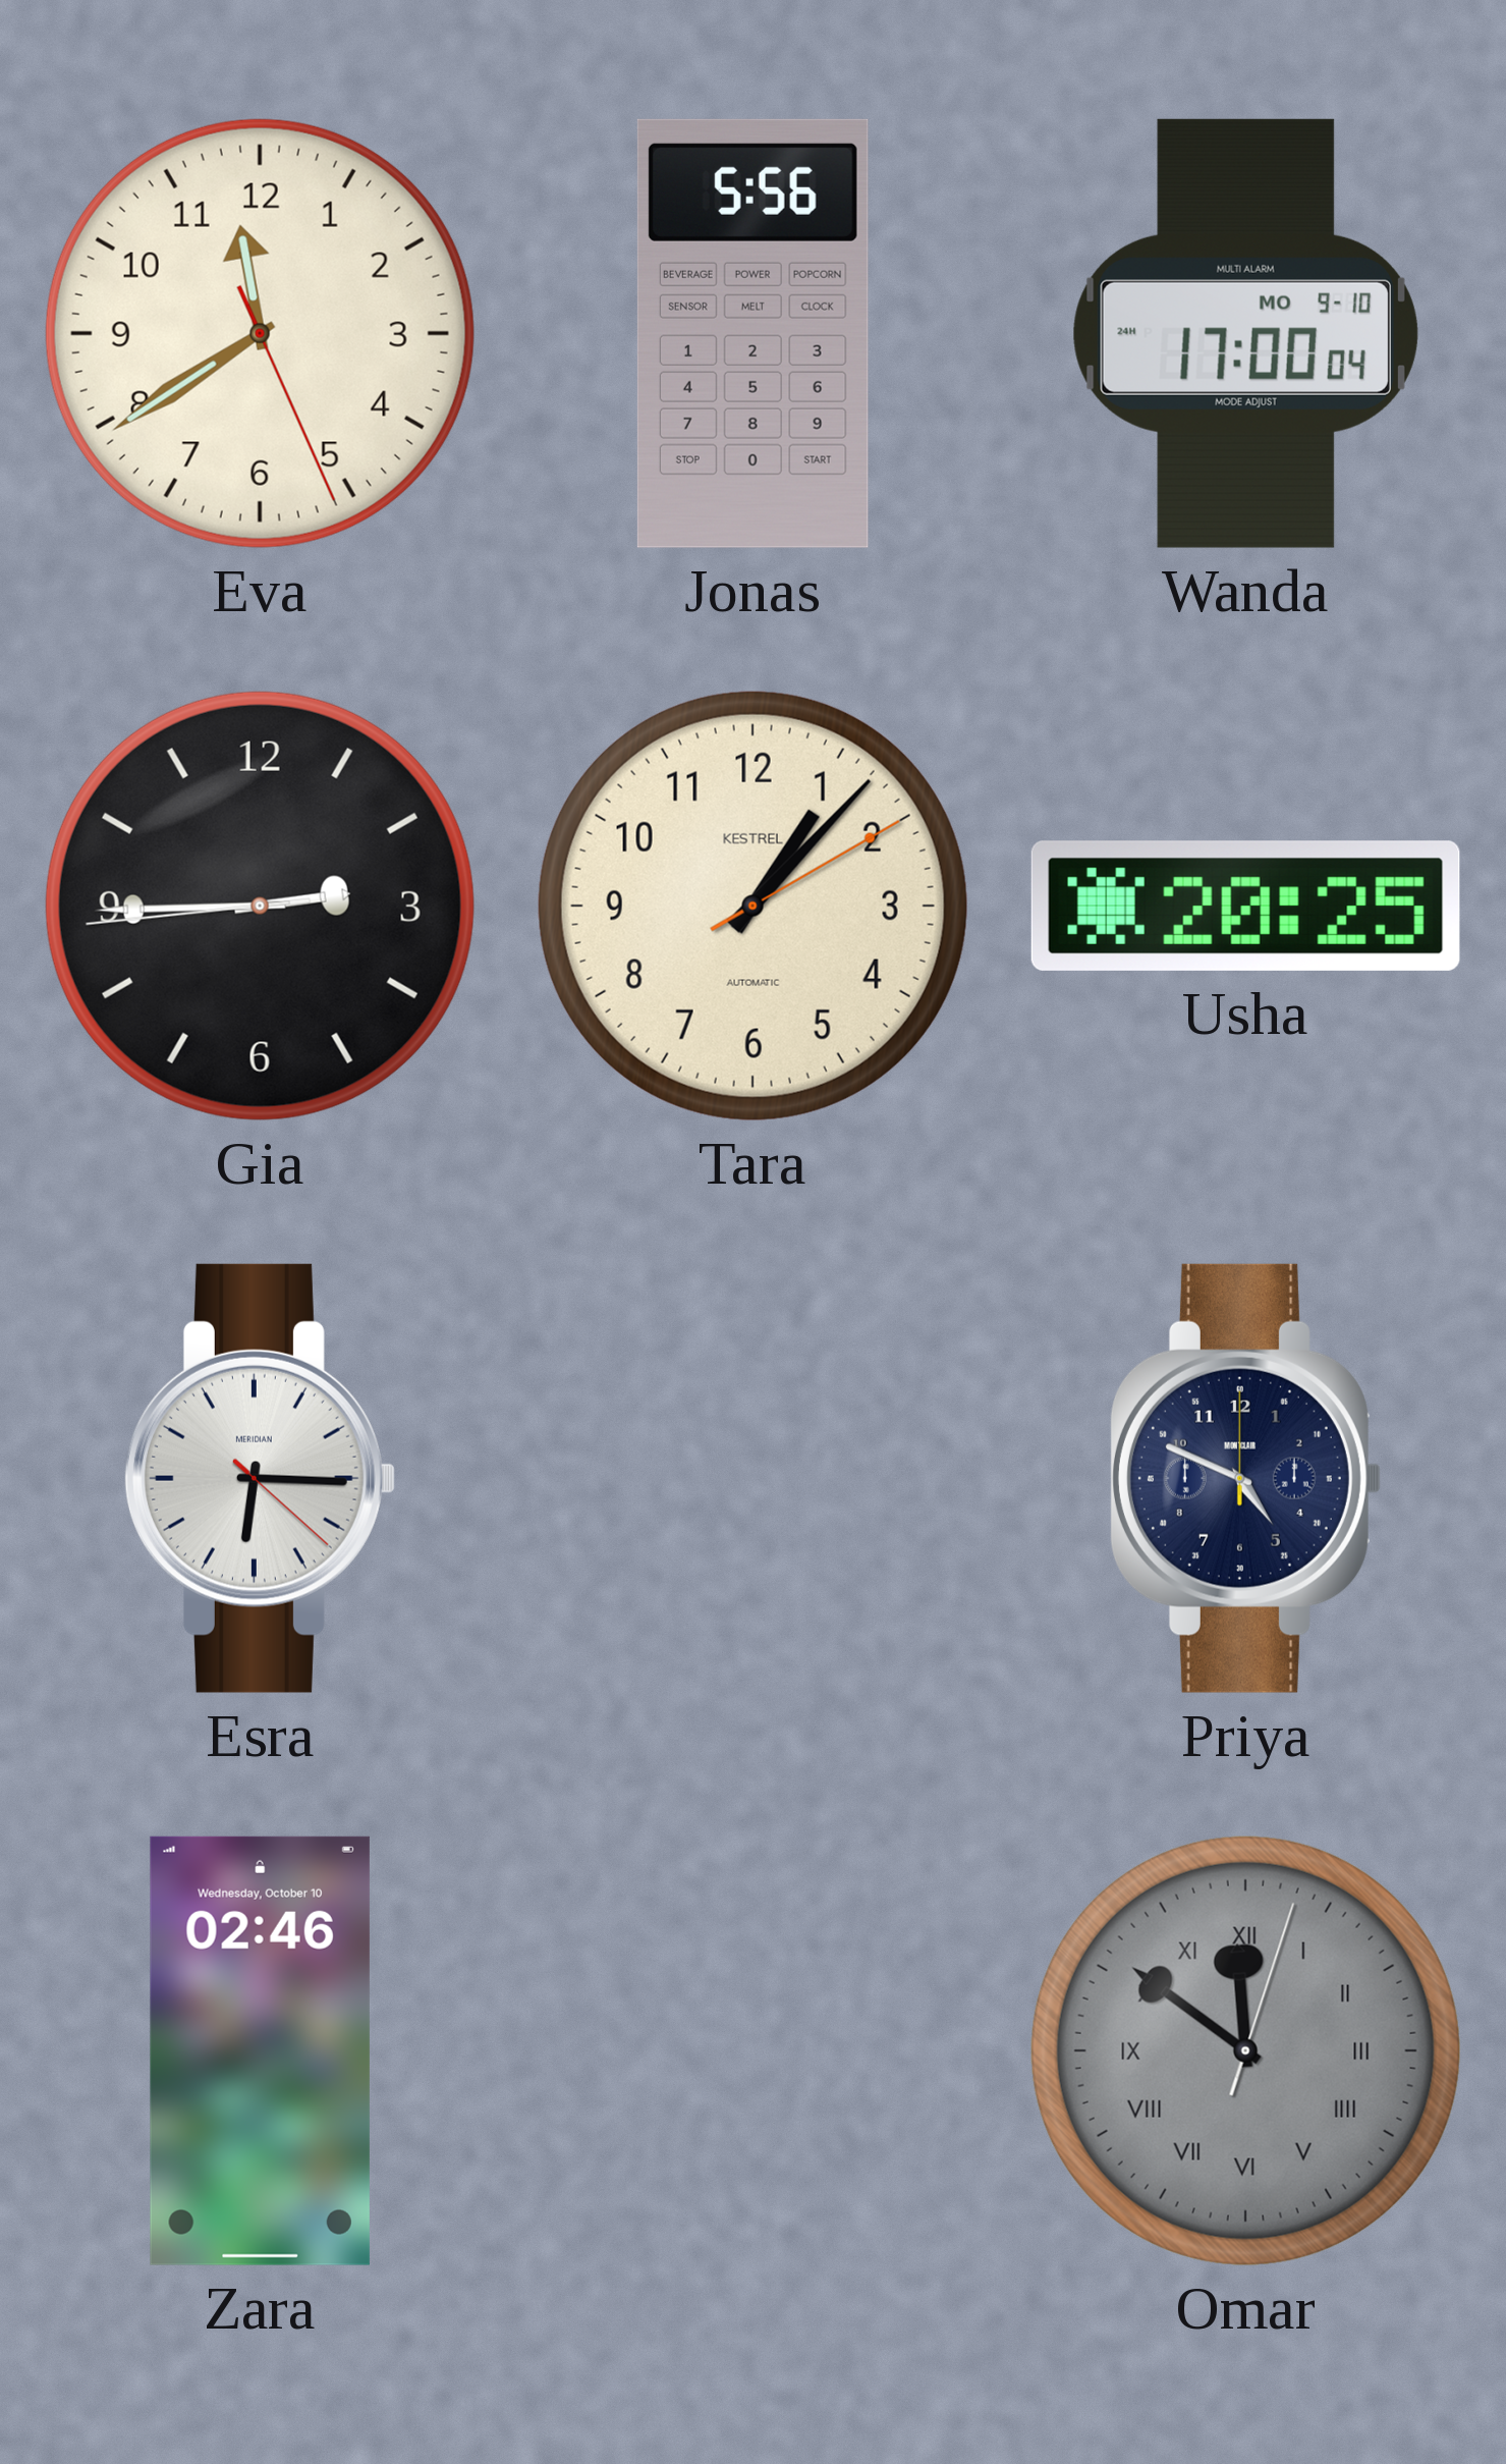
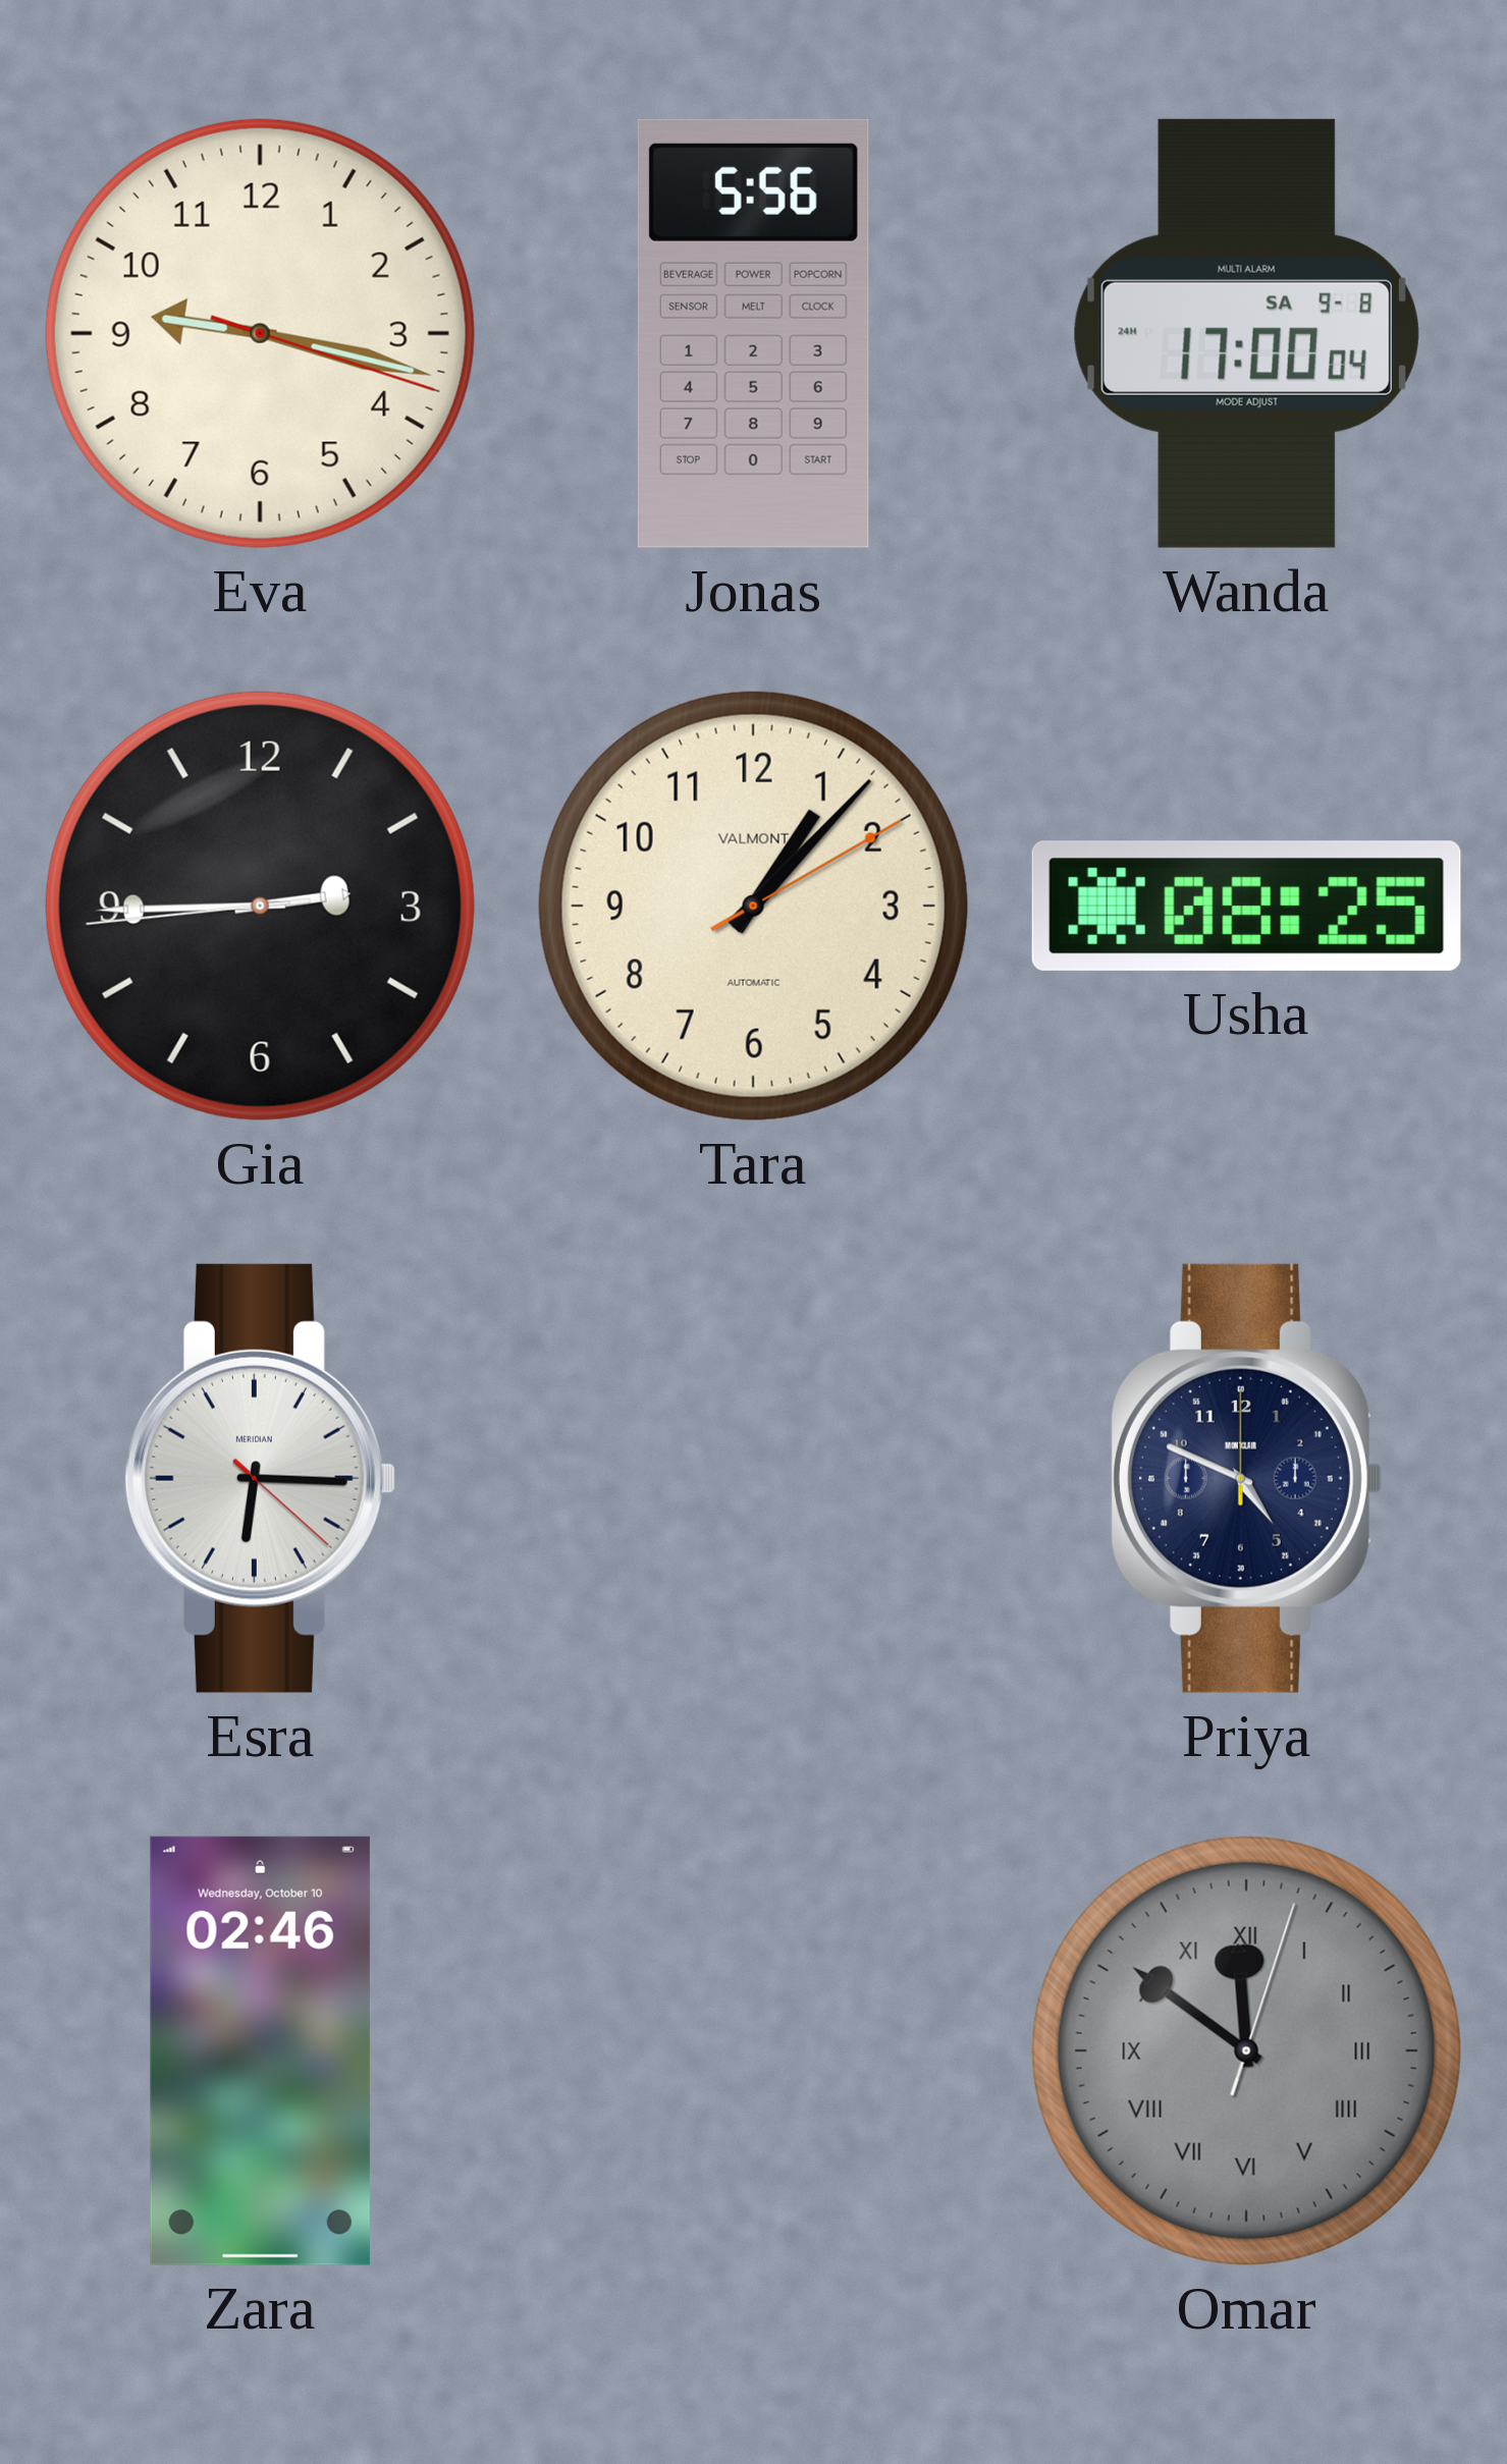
Eva: 11:39 -> 9:17 (260, 333)
Wanda date: MO 9-10 -> SA 9-8 (1246, 333)
Tara brand: KESTREL -> VALMONT (753, 906)
Usha: 20:25 -> 08:25 (1246, 906)
